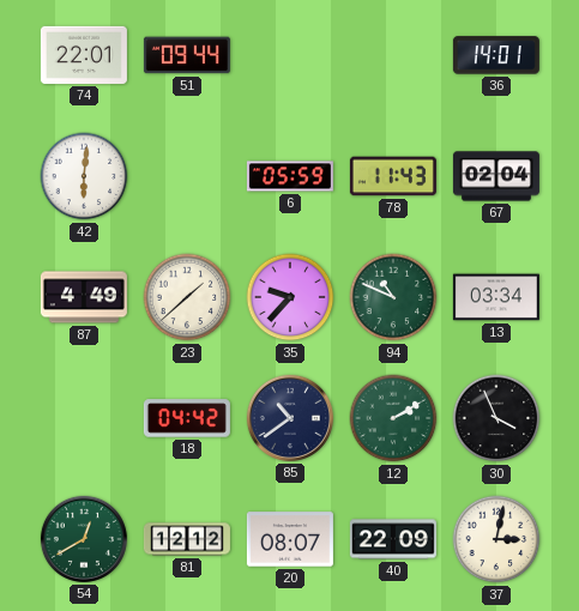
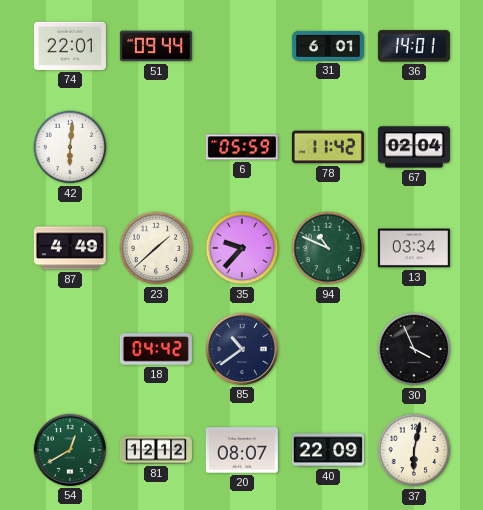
31: none -> 6:01 (328, 46)
78: 11:43 -> 11:42 (328, 147)
12: 2:10 -> none (393, 418)
37: 3:02 -> 6:02 (414, 450)
